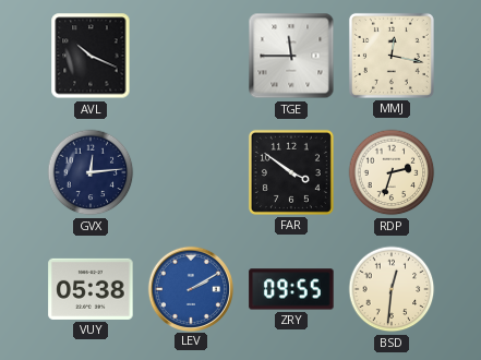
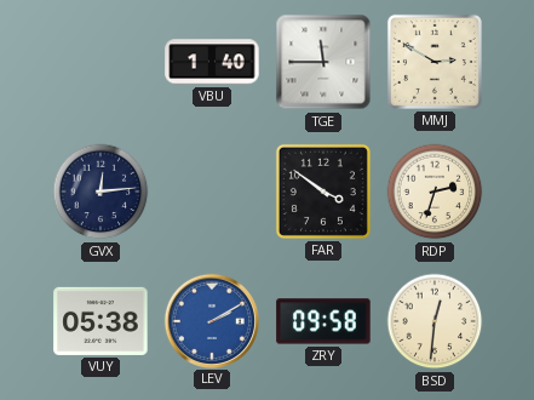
AVL: 10:19 -> none (91, 56)
VBU: none -> 1:40 (212, 62)
MMJ: 12:17 -> 2:50 (435, 62)
ZRY: 09:55 -> 09:58 (323, 321)
